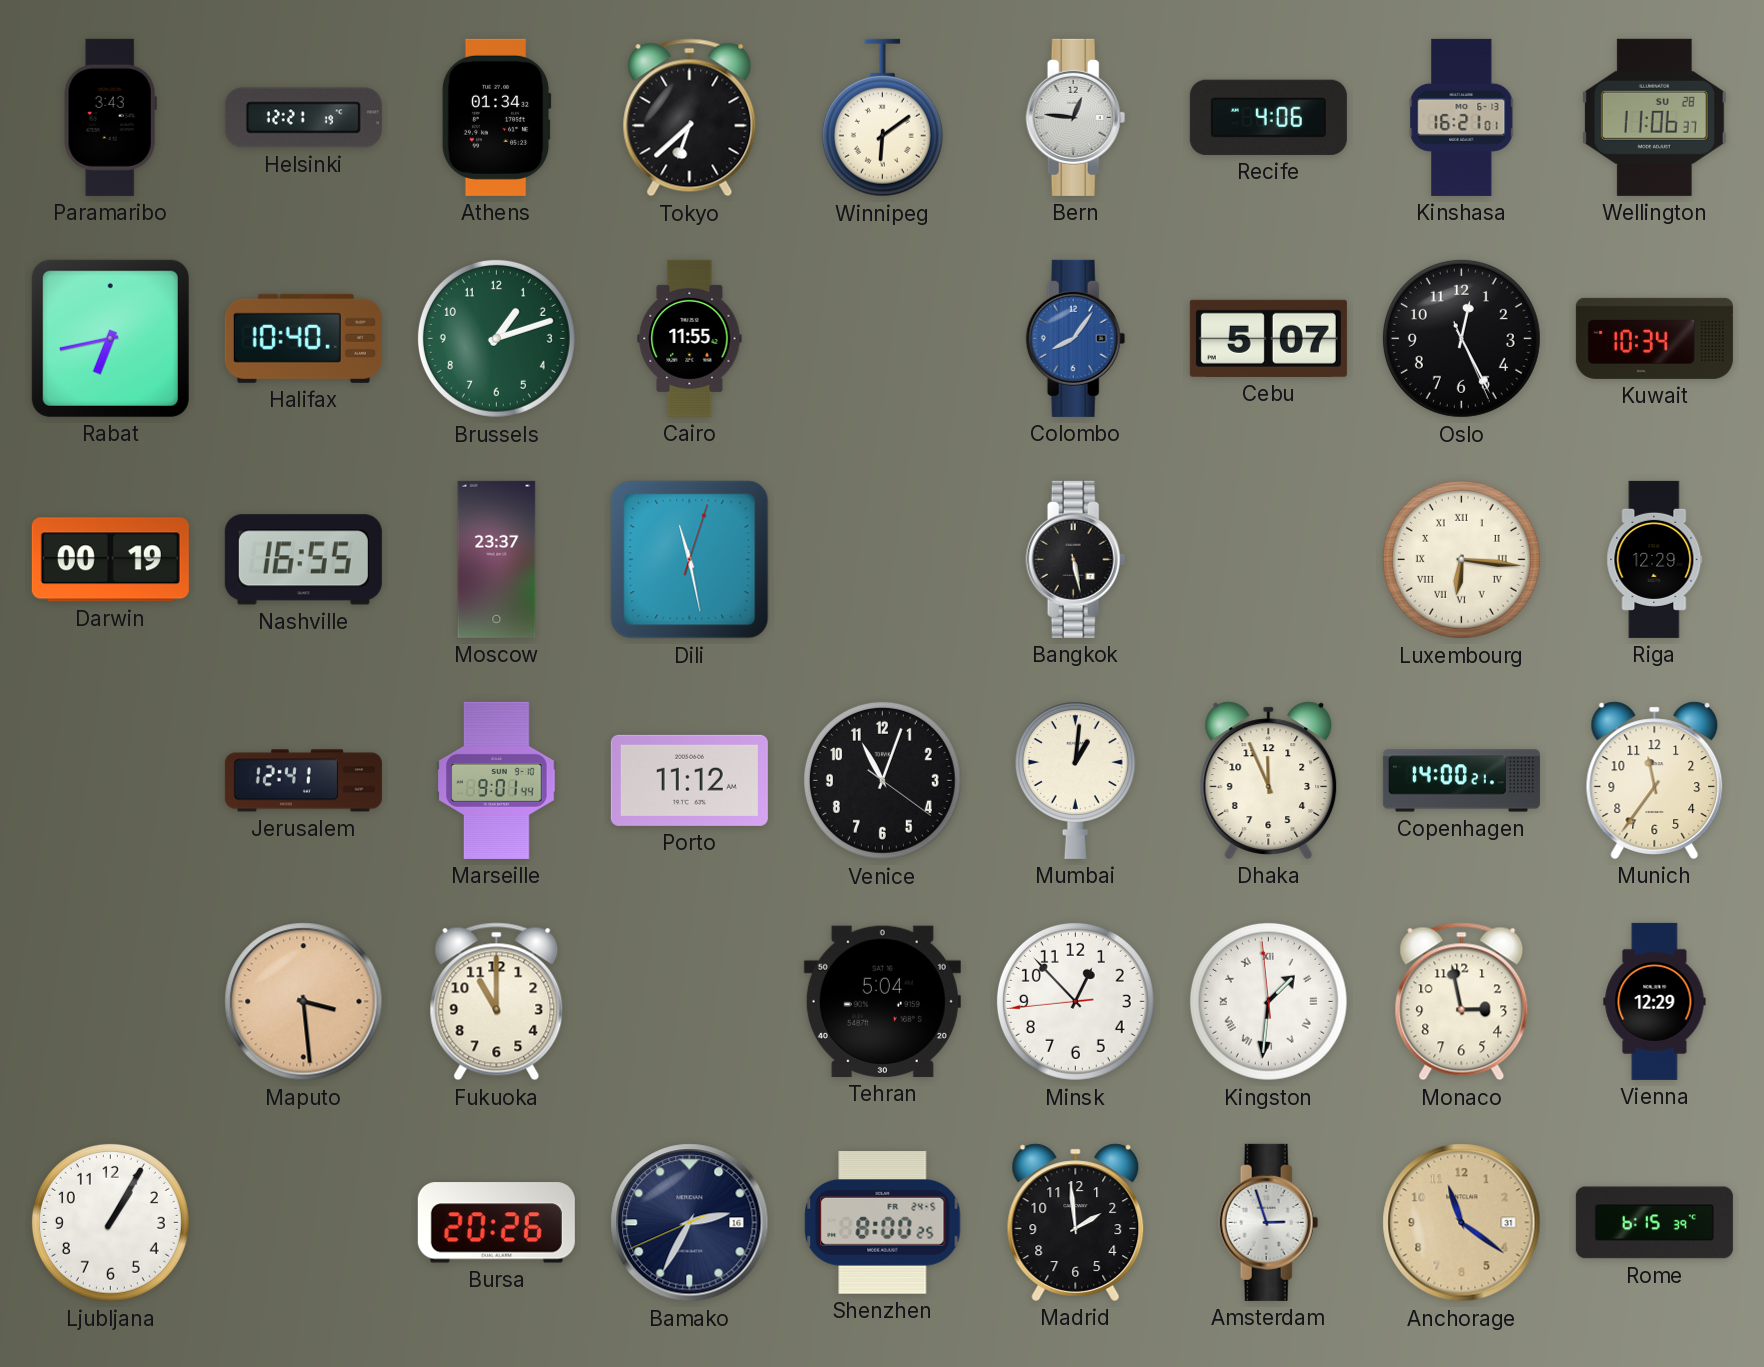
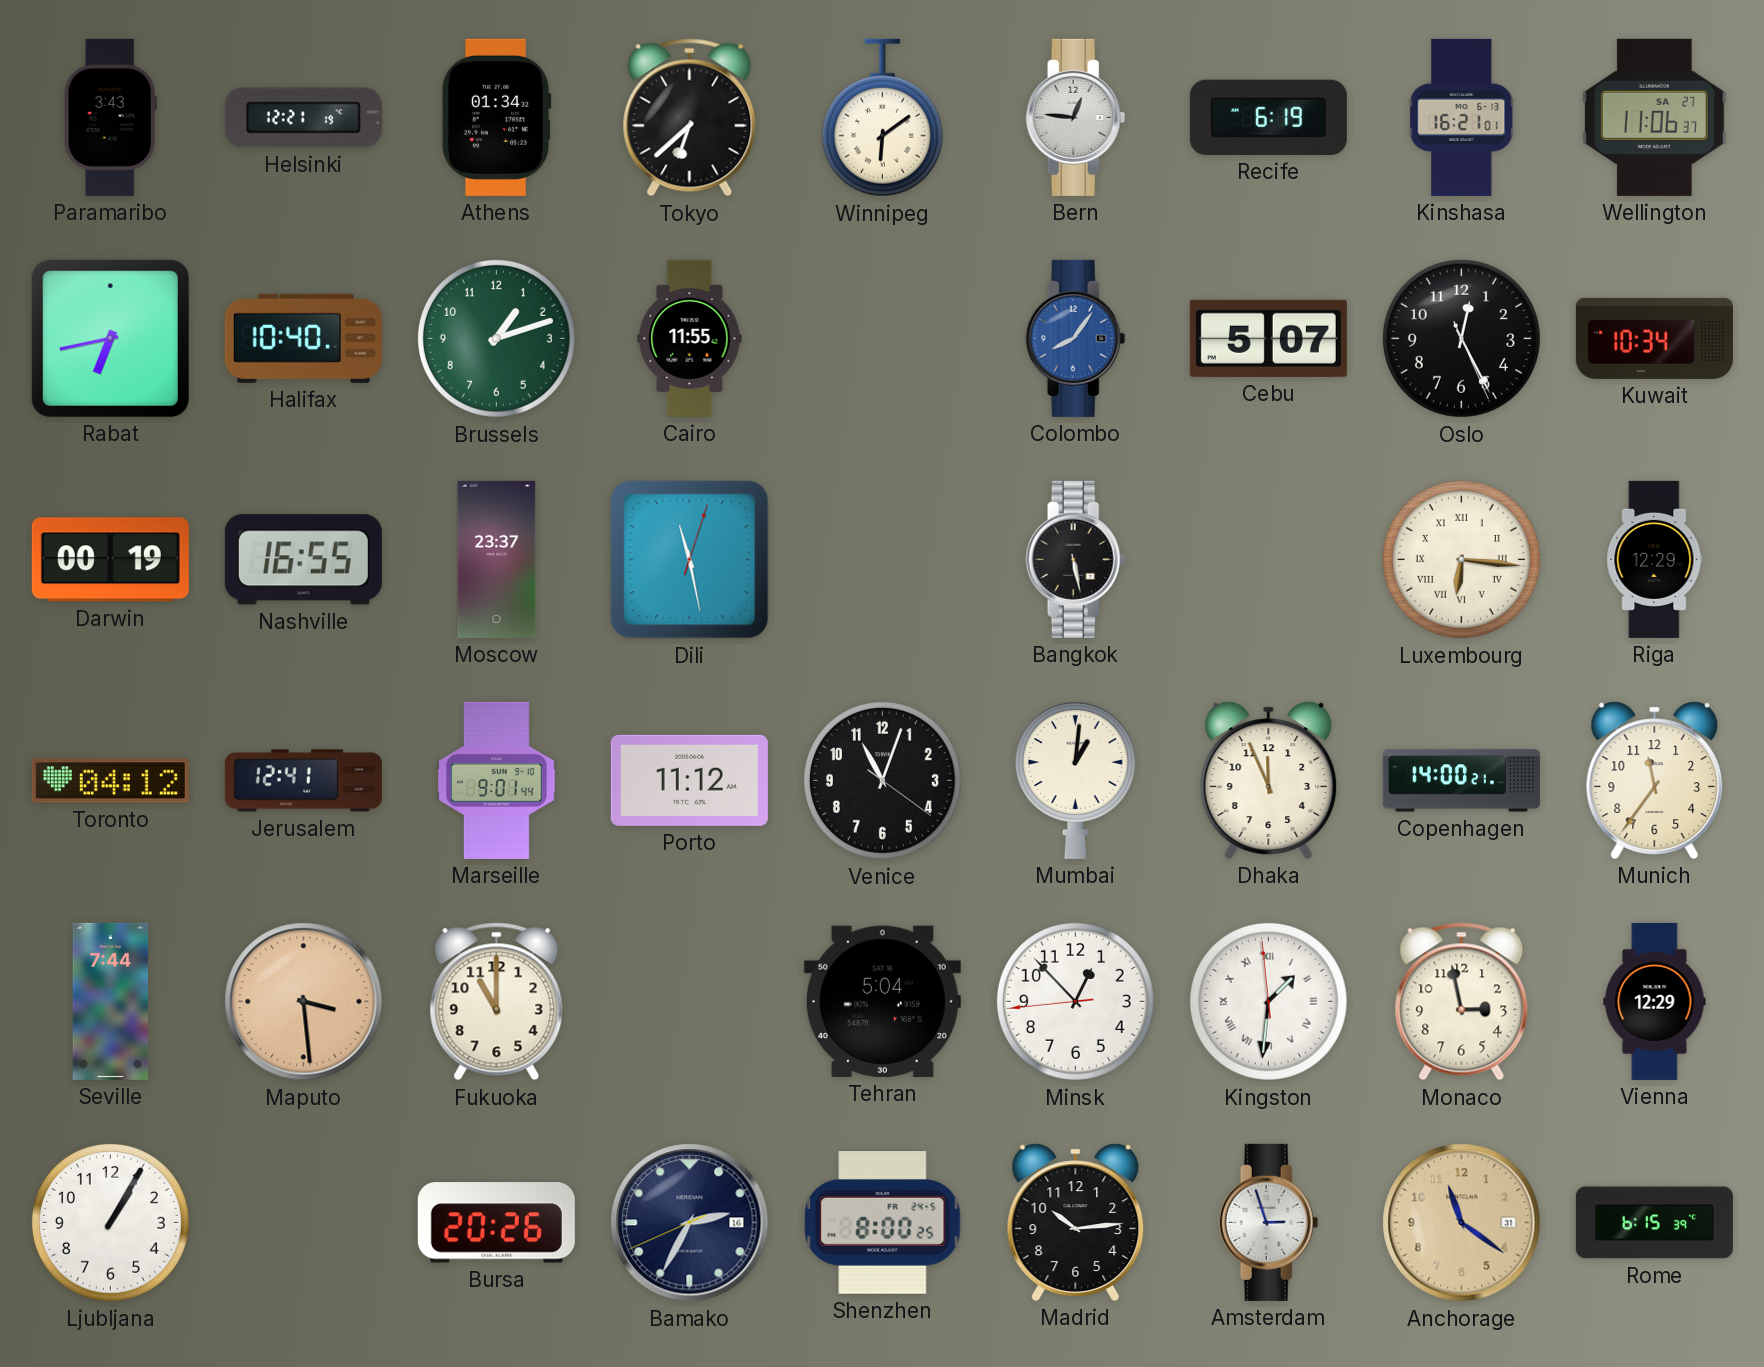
Recife: 4:06 -> 6:19 (1268, 117)
Wellington date: SU 28 -> SA 27 (1654, 117)
Toronto: none -> 04:12 (110, 781)
Seville: none -> 7:44 (111, 1001)
Madrid: 1:59 -> 10:14 (1076, 1222)
